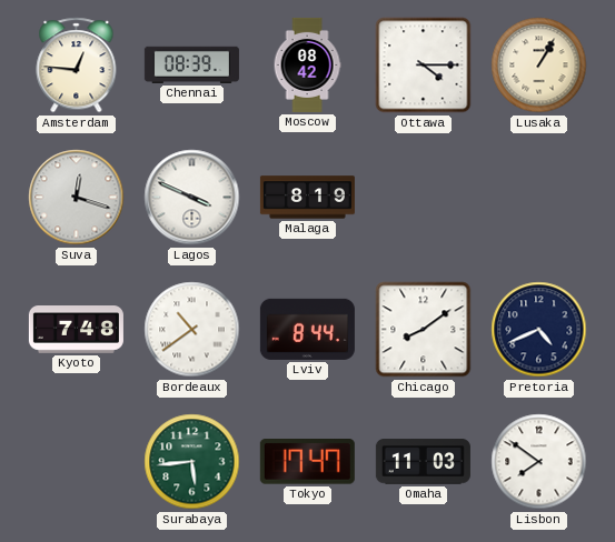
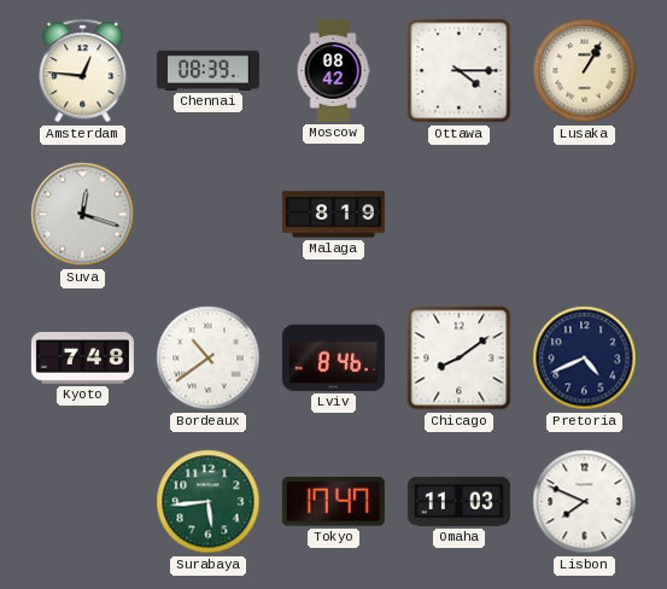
Lagos: 3:49 -> none (192, 198)
Lviv: 8:44 -> 8:46 (333, 357)
Lisbon: 7:51 -> 7:49 (585, 502)
